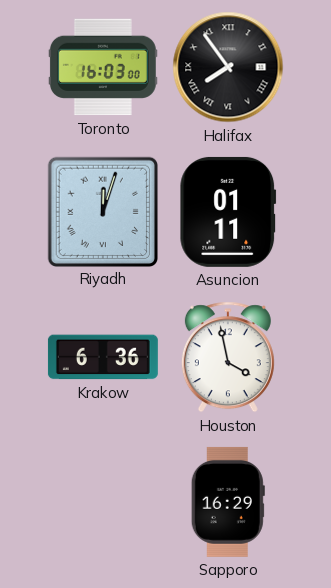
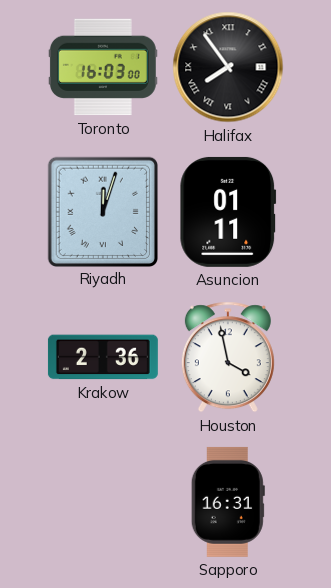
Krakow: 6:36 -> 2:36 (103, 357)
Sapporo: 16:29 -> 16:31 (228, 502)
